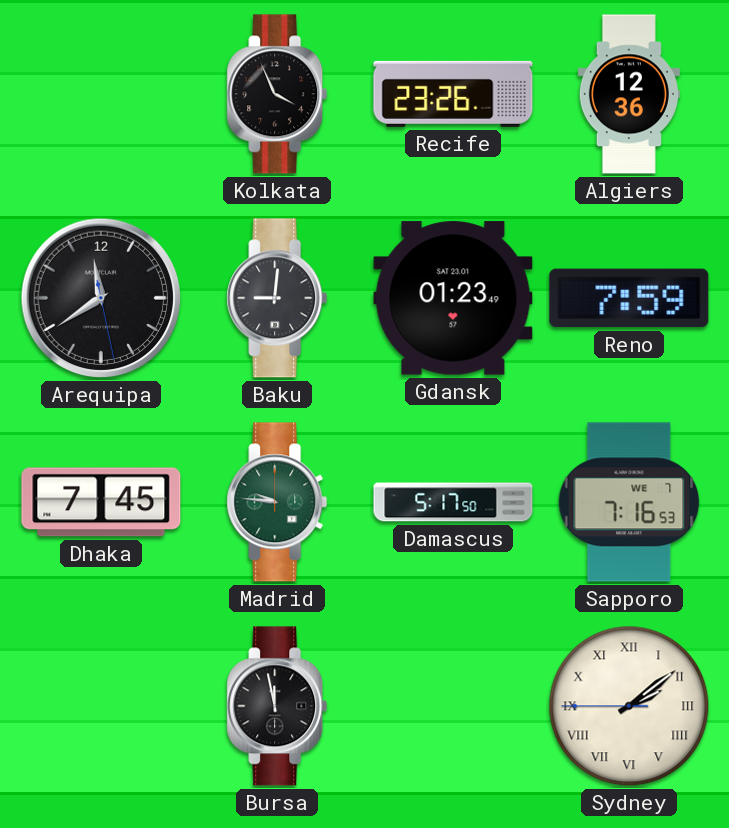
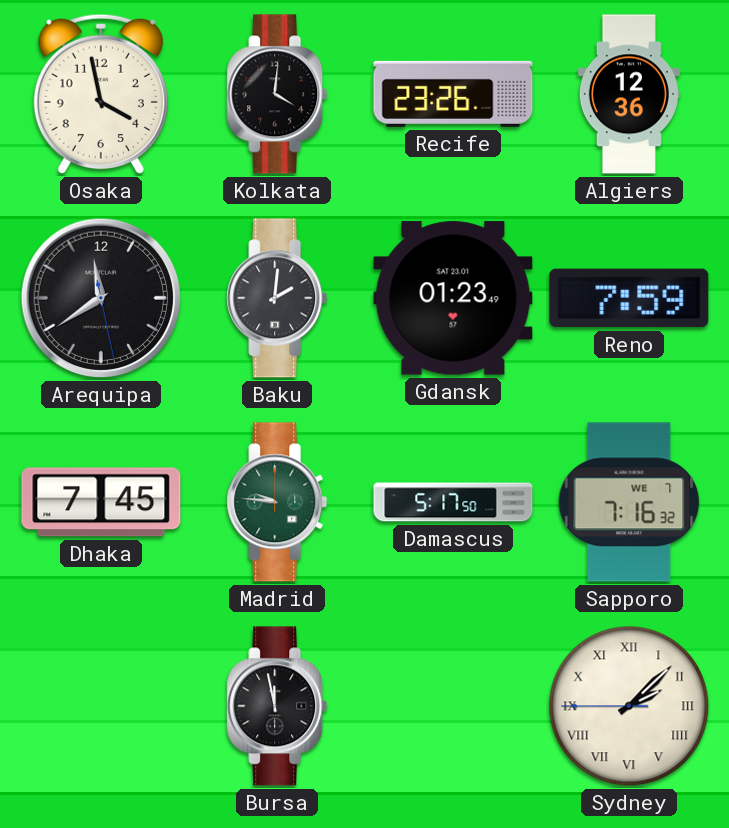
Osaka: none -> 3:58 (101, 94)
Kolkata: 3:56 -> 4:01 (277, 94)
Baku: 9:01 -> 2:01 (277, 298)
Sapporo: 7:16:53 -> 7:16:32 (629, 502)
Sydney: 2:08 -> 2:07 (629, 706)
